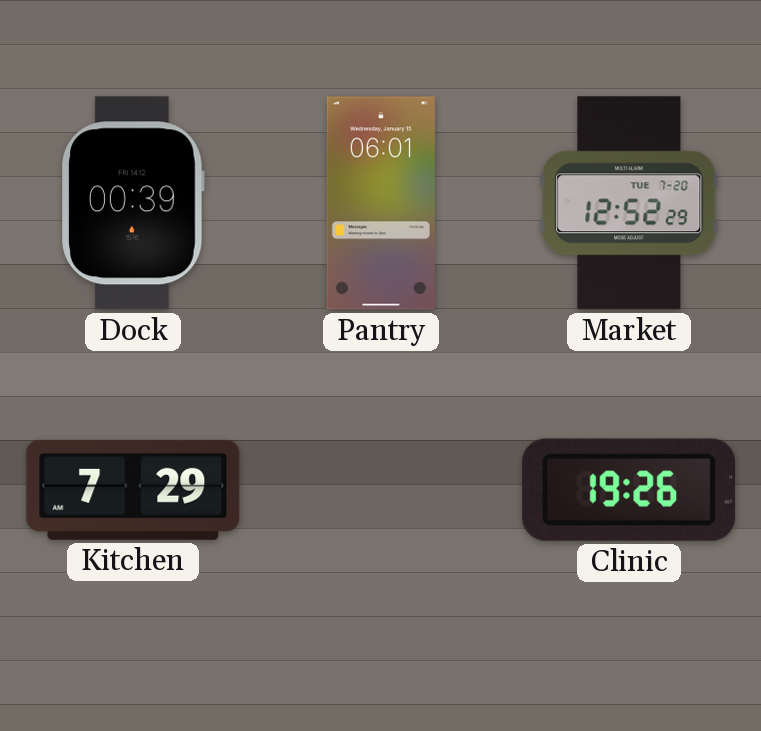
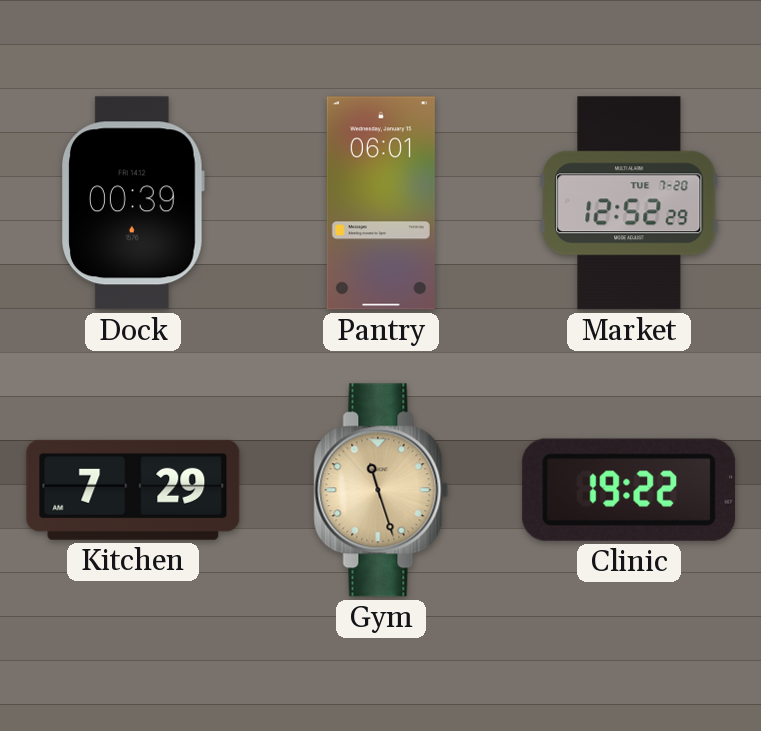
Gym: none -> 11:27 (381, 490)
Clinic: 19:26 -> 19:22 (629, 490)
